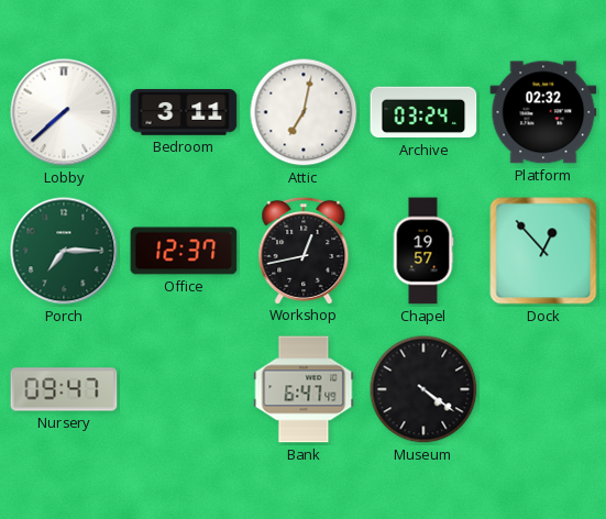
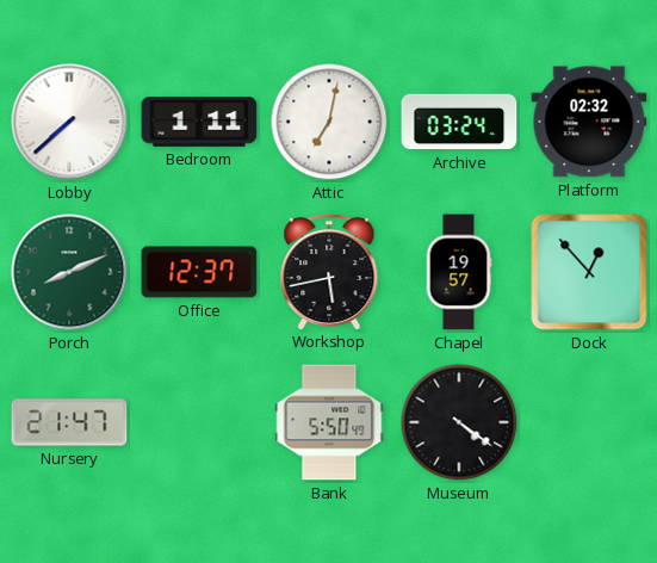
Bedroom: 3:11 -> 1:11 (199, 122)
Porch: 7:15 -> 8:11 (69, 272)
Workshop: 12:43 -> 5:43 (329, 271)
Nursery: 09:47 -> 21:47 (69, 422)
Bank: 6:47 -> 5:50 (329, 422)
